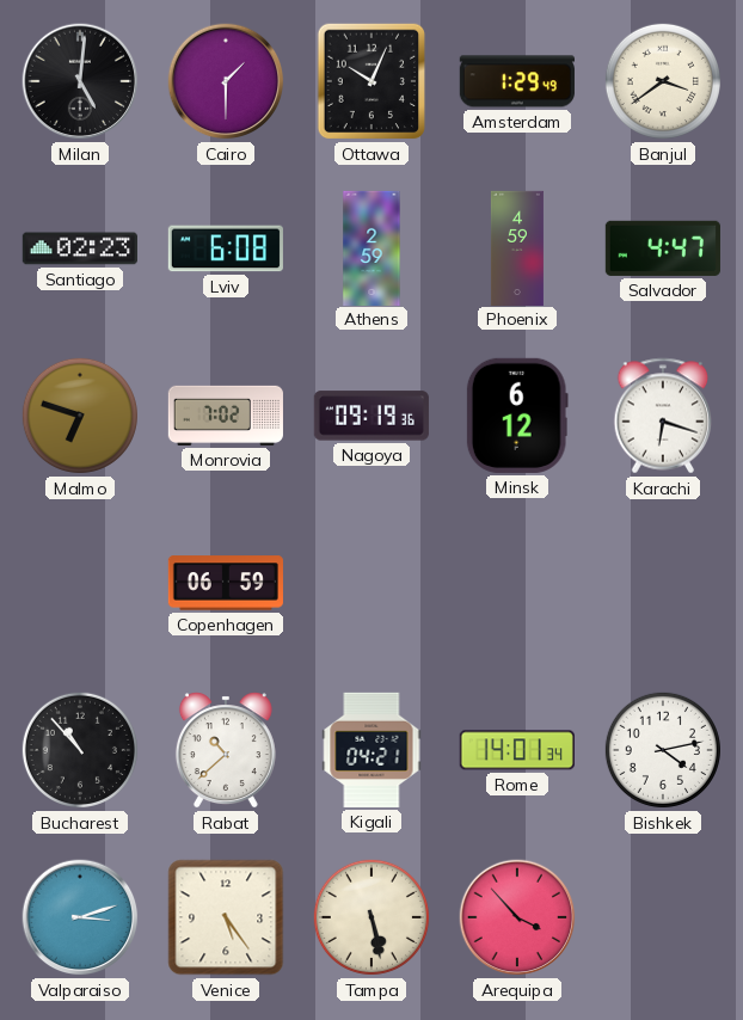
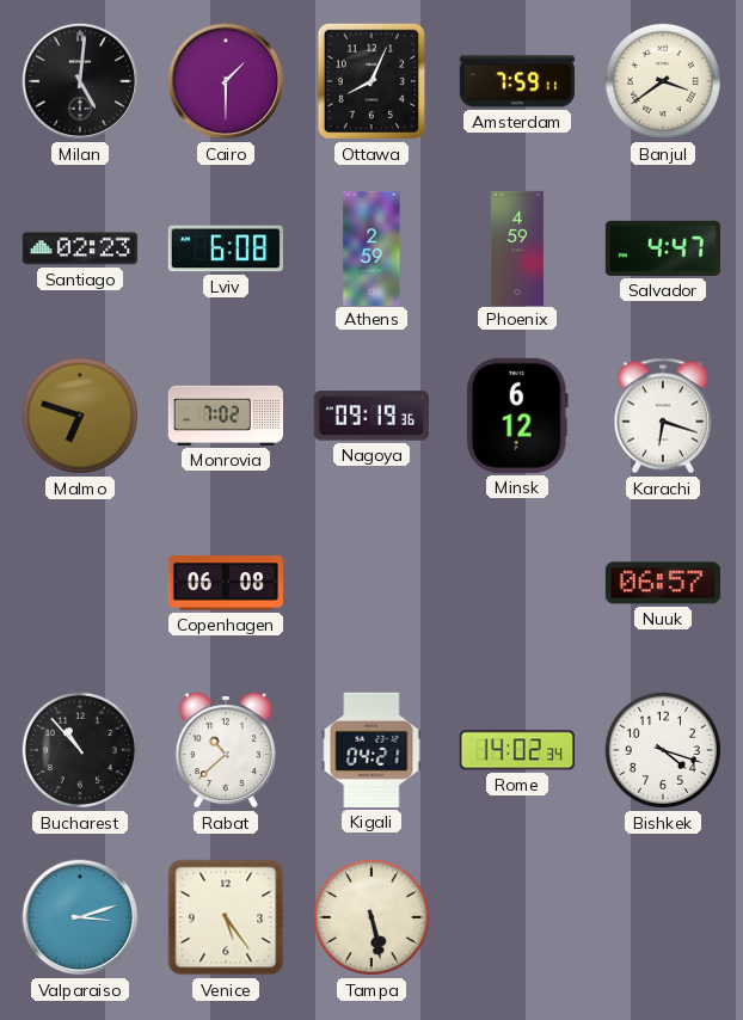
Ottawa: 10:04 -> 8:04 (371, 81)
Amsterdam: 1:29 -> 7:59 (517, 81)
Copenhagen: 06:59 -> 06:08 (226, 583)
Nuuk: none -> 06:57 (663, 583)
Rome: 14:01 -> 14:02 (517, 750)
Bishkek: 4:13 -> 4:18 (663, 750)
Arequipa: 3:53 -> none (517, 917)
